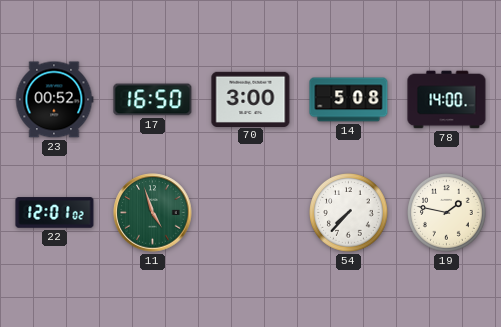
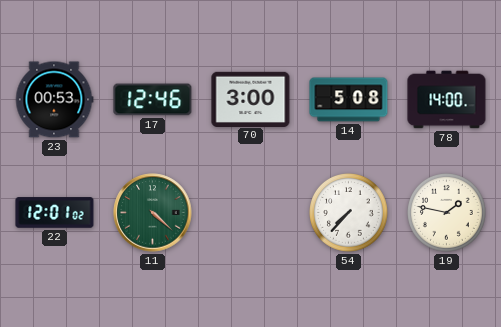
23: 00:52 -> 00:53 (54, 100)
17: 16:50 -> 12:46 (153, 100)
11: 4:57 -> 4:22 (153, 213)
